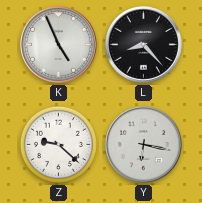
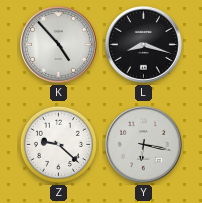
K: 4:56 -> 4:53 (59, 45)
L: 8:23 -> 8:18 (144, 45)
